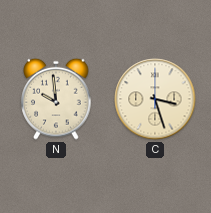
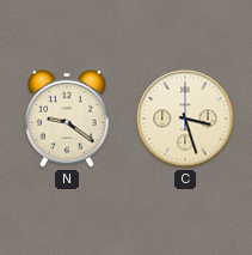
N: 9:59 -> 9:21 (67, 119)
